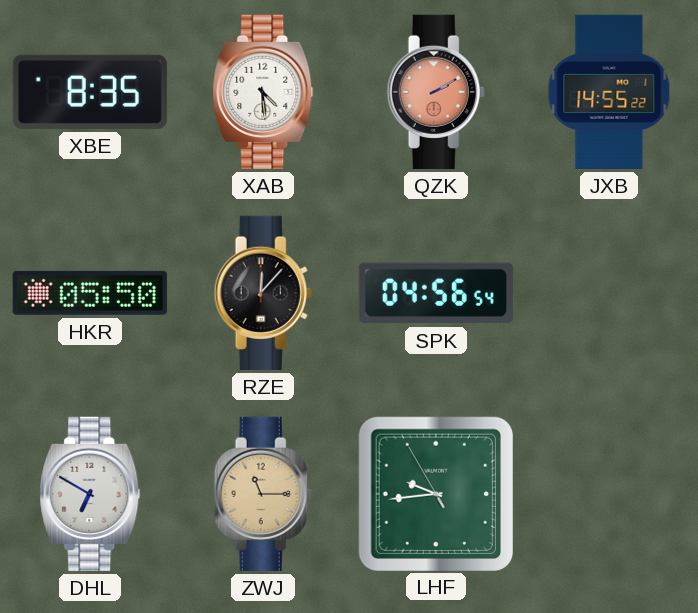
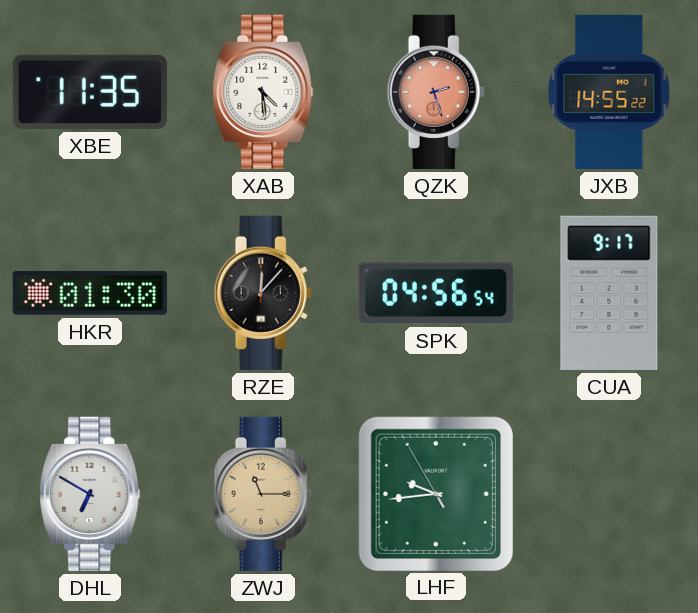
XBE: 8:35 -> 11:35 (90, 92)
QZK: 2:10 -> 2:27 (436, 92)
HKR: 05:50 -> 01:30 (90, 293)
CUA: none -> 9:17 (609, 293)
